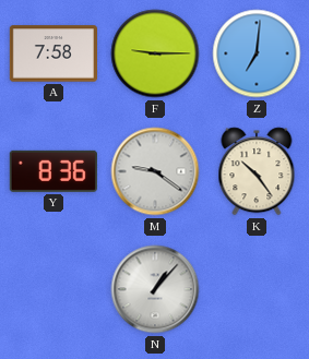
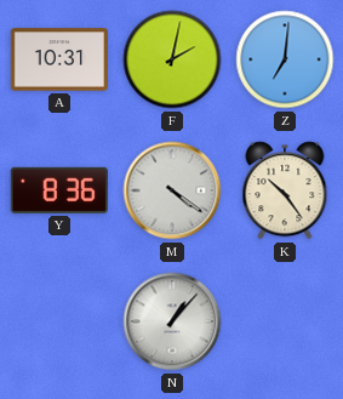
A: 7:58 -> 10:31 (58, 59)
F: 9:15 -> 2:02 (172, 59)
M: 9:21 -> 4:21 (172, 190)
